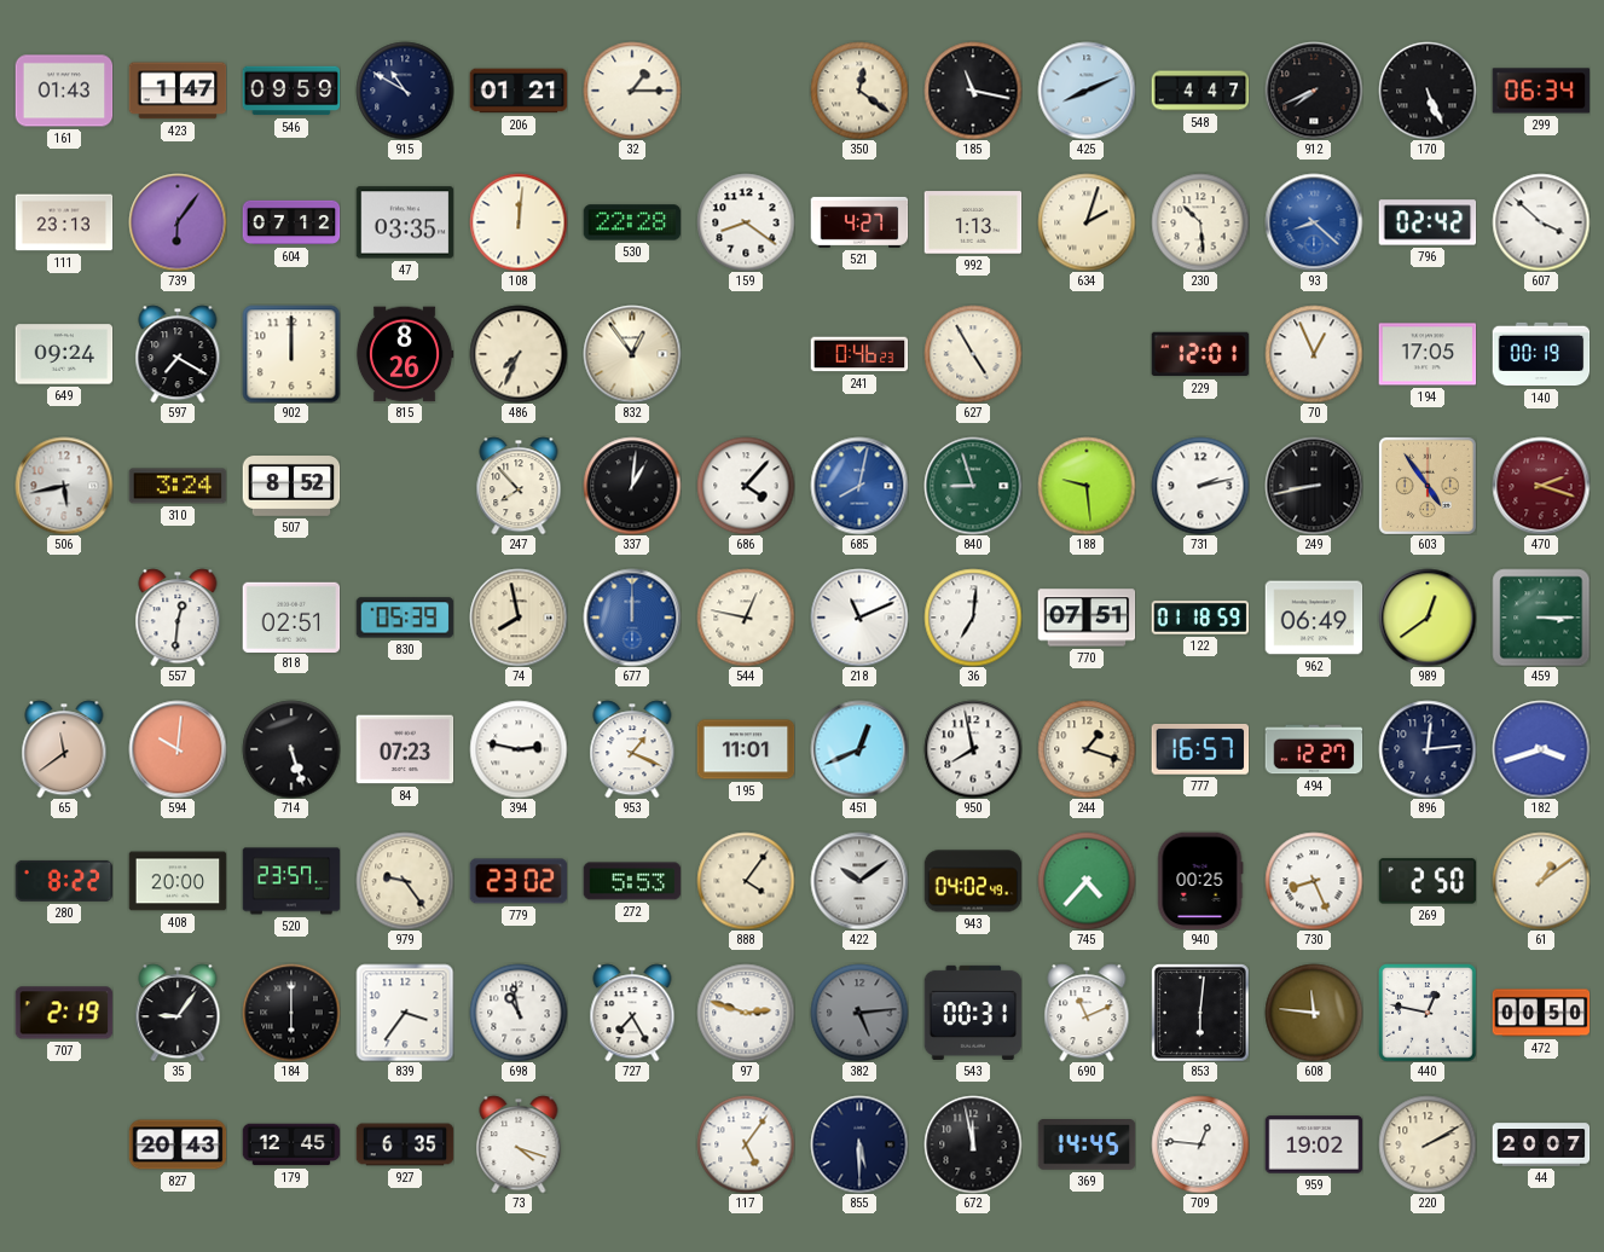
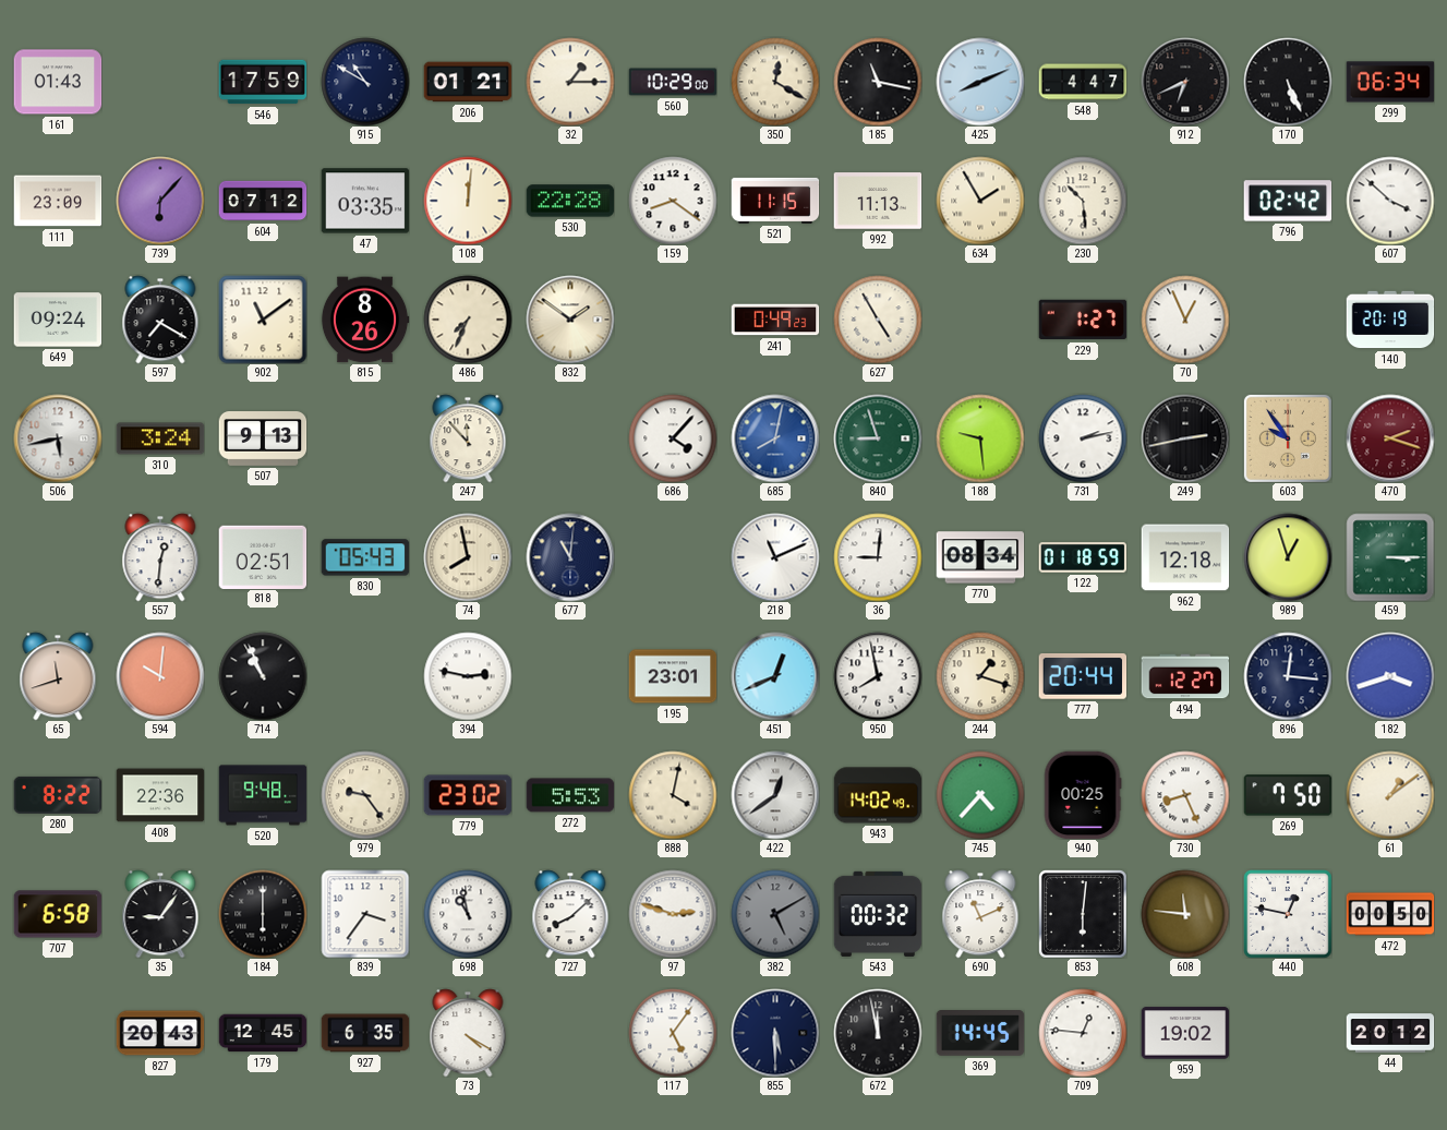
423: 1:47 -> none (178, 91)
546: 09:59 -> 17:59 (263, 82)
560: none -> 10:29 (673, 82)
350: 12:21 -> 12:20 (775, 82)
912: 7:41 -> 6:41 (1185, 82)
111: 23:13 -> 23:09 (58, 201)
739: 6:06 -> 6:07 (160, 201)
521: 4:27 -> 11:15 (775, 201)
992: 1:13 -> 11:13 (878, 201)
634: 2:03 -> 1:55 (980, 201)
93: 8:22 -> none (1314, 222)
902: 12:00 -> 11:09 (263, 320)
832: 12:54 -> 1:51 (570, 320)
241: 0:46 -> 0:49 (775, 320)
229: 12:01 -> 1:27 (1083, 320)
194: 17:05 -> none (1428, 354)
140: 00:19 -> 20:19 (1390, 320)
507: 8:52 -> 9:13 (263, 440)
247: 7:53 -> 11:53 (468, 438)
337: 1:01 -> none (632, 486)
249: 8:43 -> 2:43 (1185, 438)
603: 4:54 -> 9:54 (1288, 438)
830: 05:39 -> 05:43 (365, 557)
677: 12:00 -> 11:01 (570, 557)
677 dial: blue -> navy (570, 557)
544: 12:47 -> none (746, 618)
36: 7:01 -> 9:01 (878, 557)
770: 07:51 -> 08:34 (980, 557)
962: 06:49 -> 12:18 (1185, 557)
989: 12:39 -> 12:57 (1288, 557)
65: 11:39 -> 11:42 (58, 676)
714: 5:27 -> 10:56 (263, 676)
84: 07:23 -> none (405, 749)
953: 1:19 -> none (632, 749)
195: 11:01 -> 23:01 (673, 676)
777: 16:57 -> 20:44 (1083, 677)
896: 12:14 -> 12:16 (1288, 676)
408: 20:00 -> 22:36 (160, 795)
520: 23:57 -> 9:48 (263, 795)
888: 4:06 -> 4:02 (673, 795)
422: 10:09 -> 12:39 (775, 795)
943: 04:02 -> 14:02 (878, 795)
269: 2:50 -> 7:50 (1288, 795)
707: 2:19 -> 6:58 (58, 914)
727: 7:25 -> 8:08 (570, 914)
382: 5:14 -> 5:10 (775, 914)
543: 00:31 -> 00:32 (878, 914)
73: 4:18 -> 4:20 (468, 1033)
220: 2:10 -> none (1428, 1144)
44: 20:07 -> 20:12 (1390, 1033)
